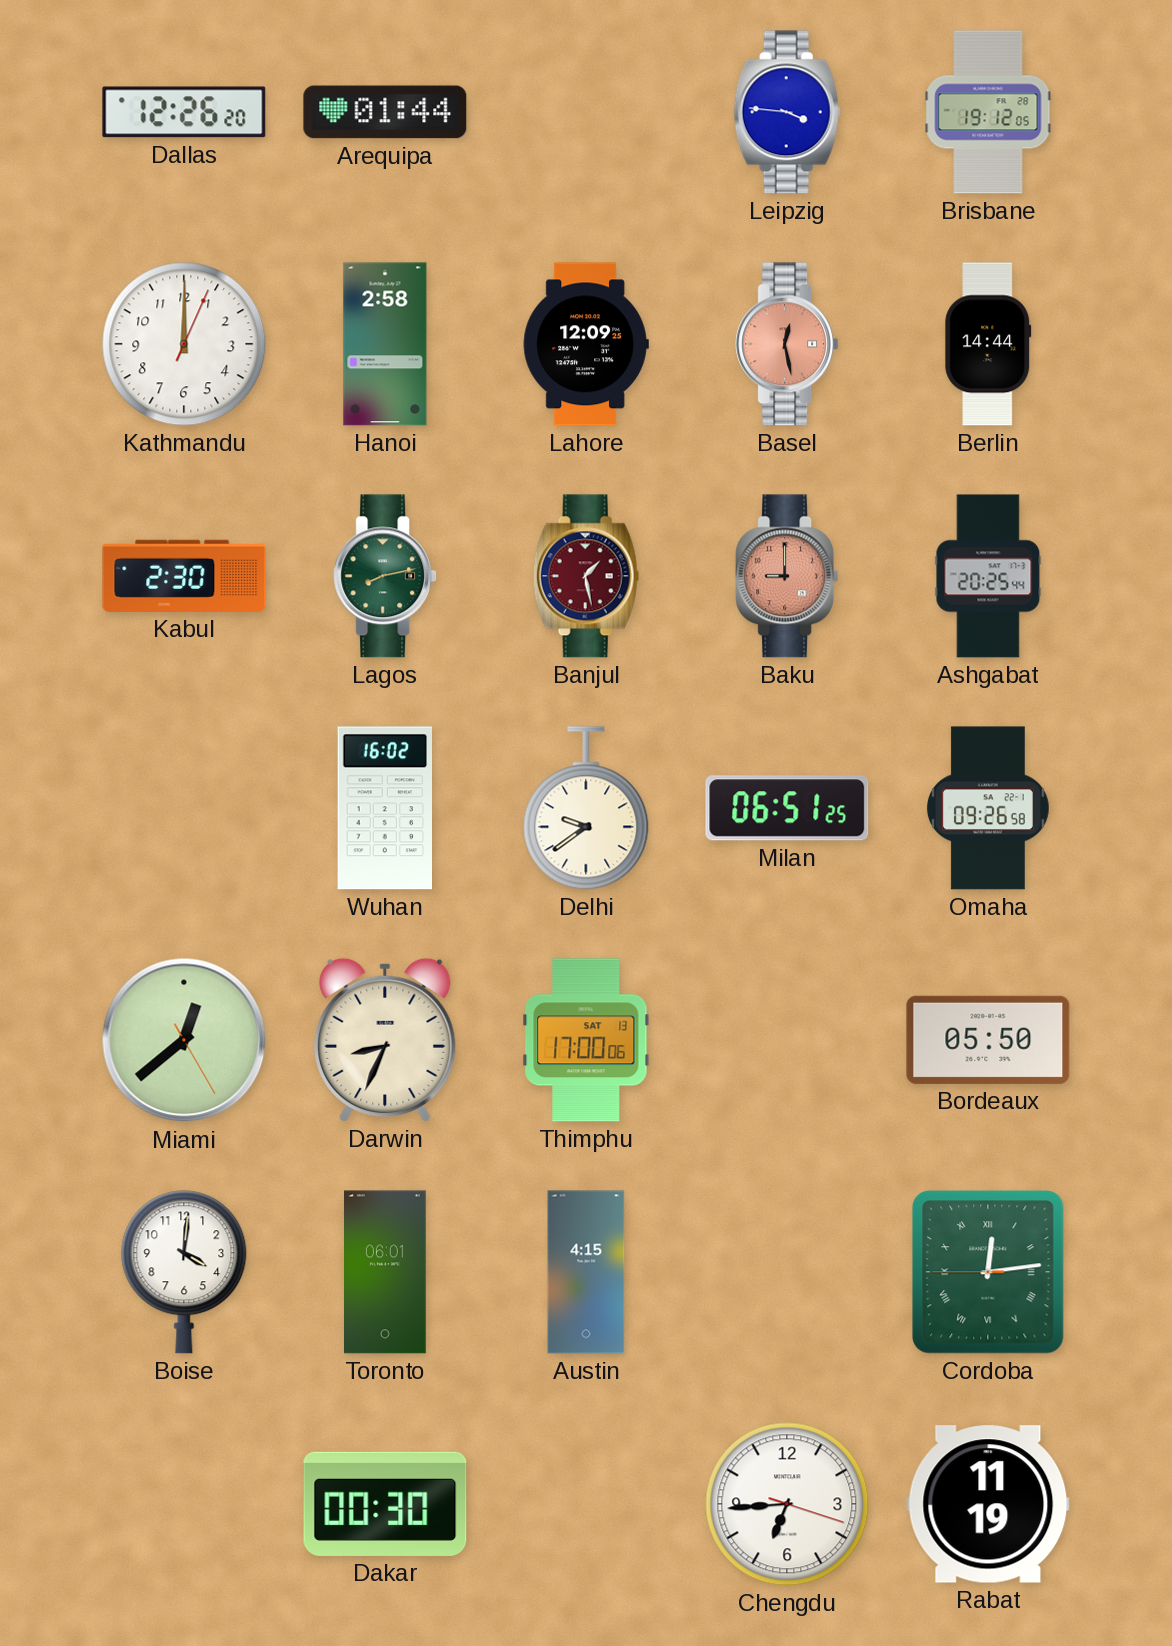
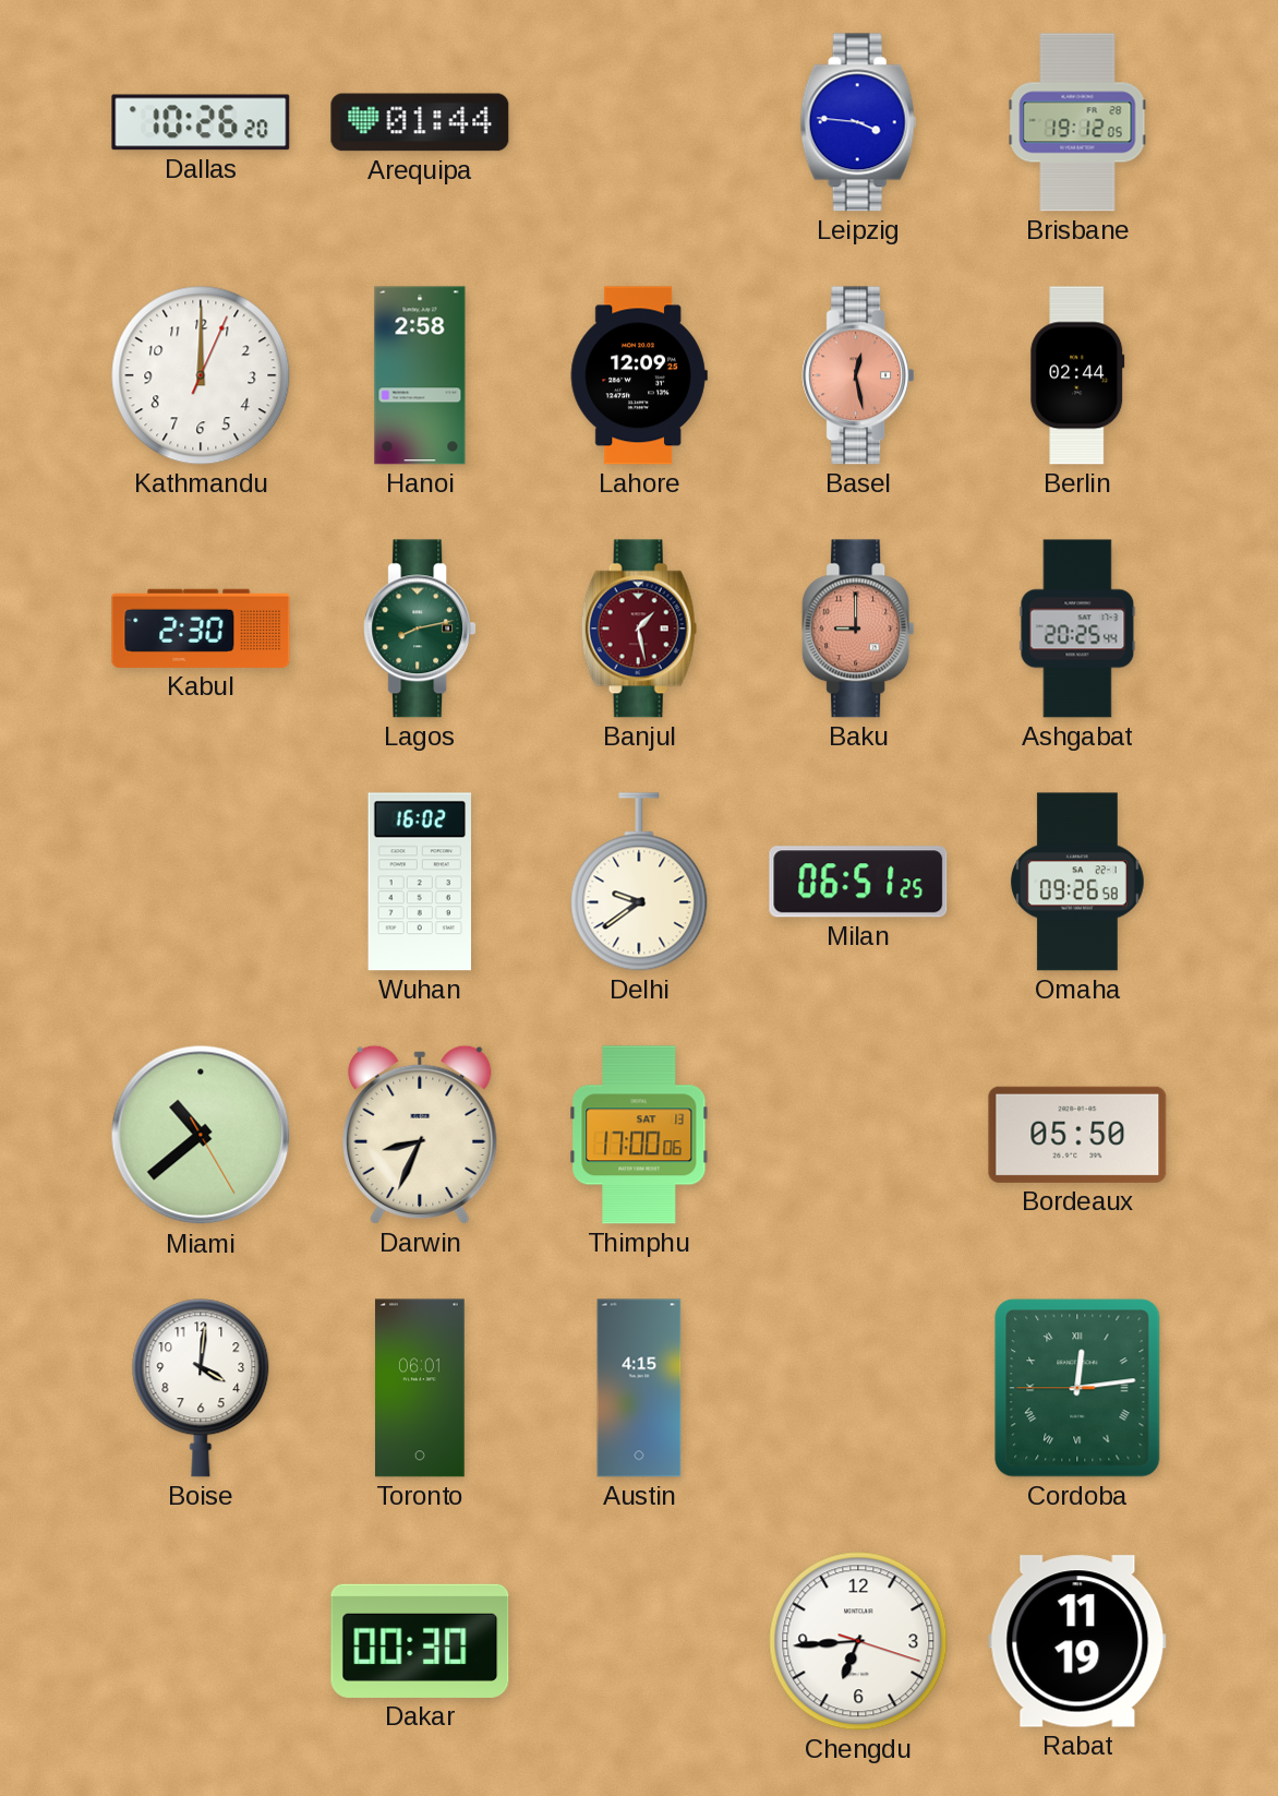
Dallas: 12:26 -> 10:26 (201, 122)
Berlin: 14:44 -> 02:44 (1077, 375)
Miami: 12:38 -> 10:38 (201, 1135)
